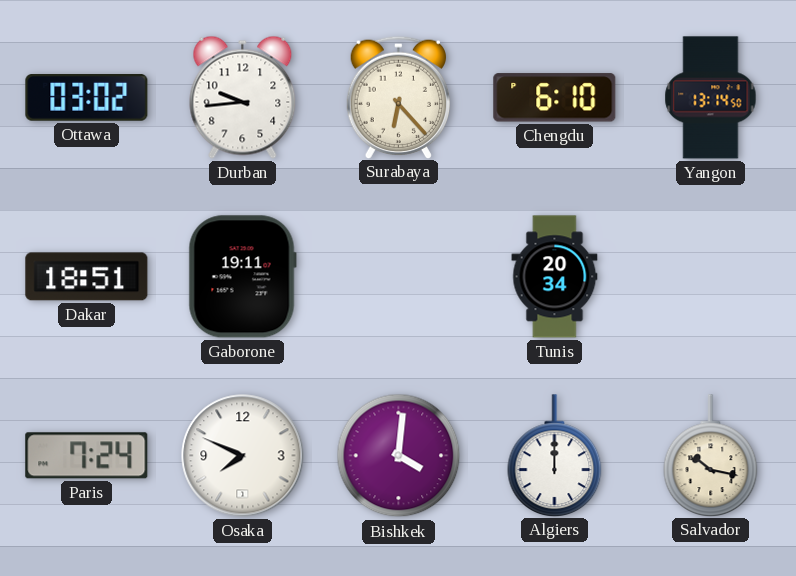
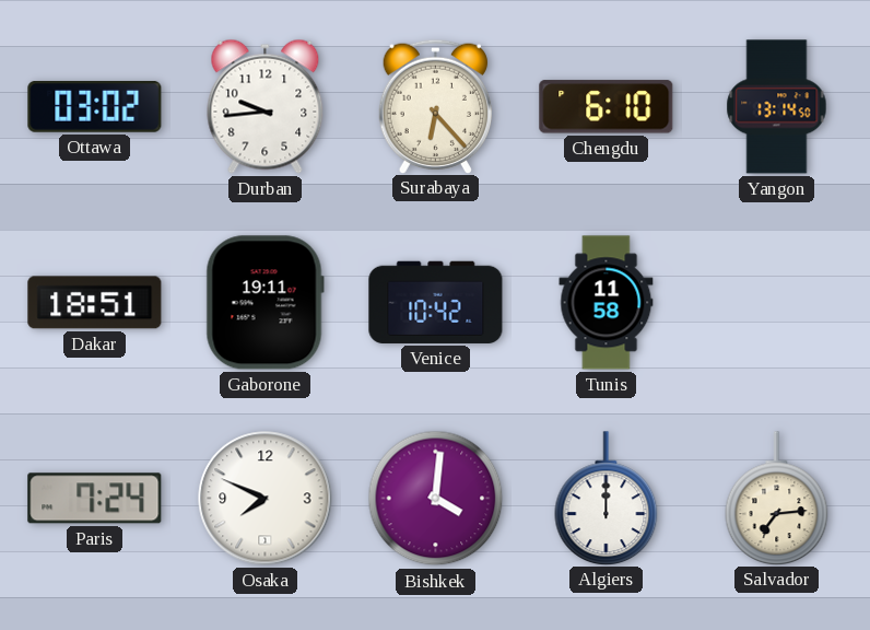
Venice: none -> 10:42 (436, 302)
Tunis: 20:34 -> 11:58 (607, 303)
Salvador: 10:17 -> 7:14 (777, 498)
